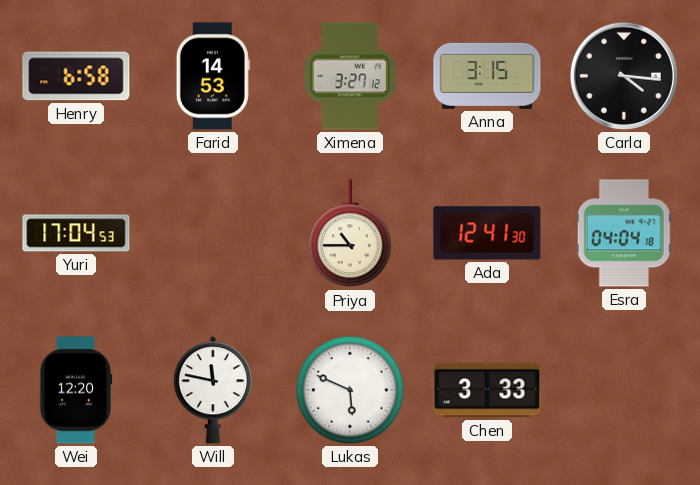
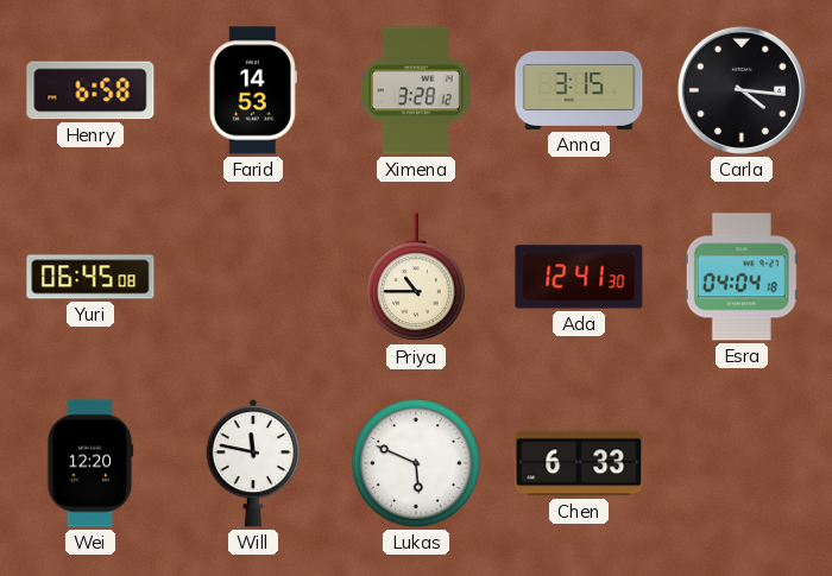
Ximena: 3:27 -> 3:28 (416, 90)
Yuri: 17:04 -> 06:45 (90, 277)
Chen: 3:33 -> 6:33 (579, 463)
